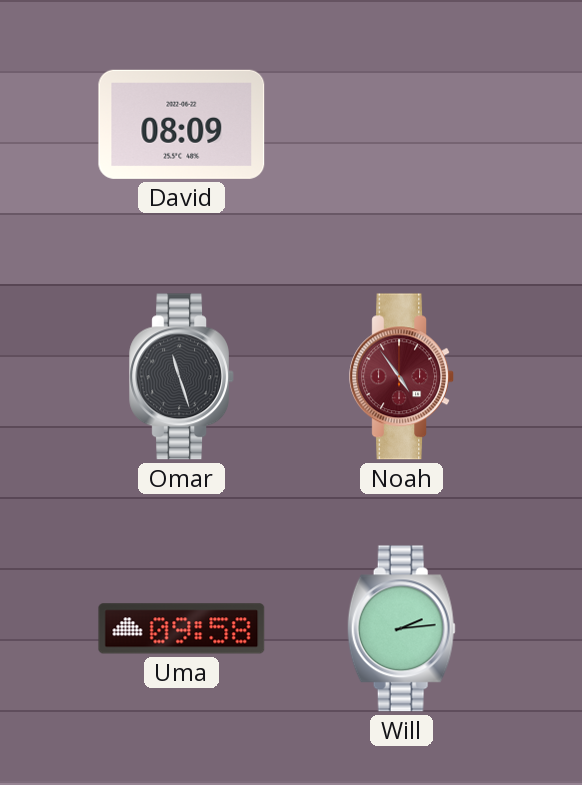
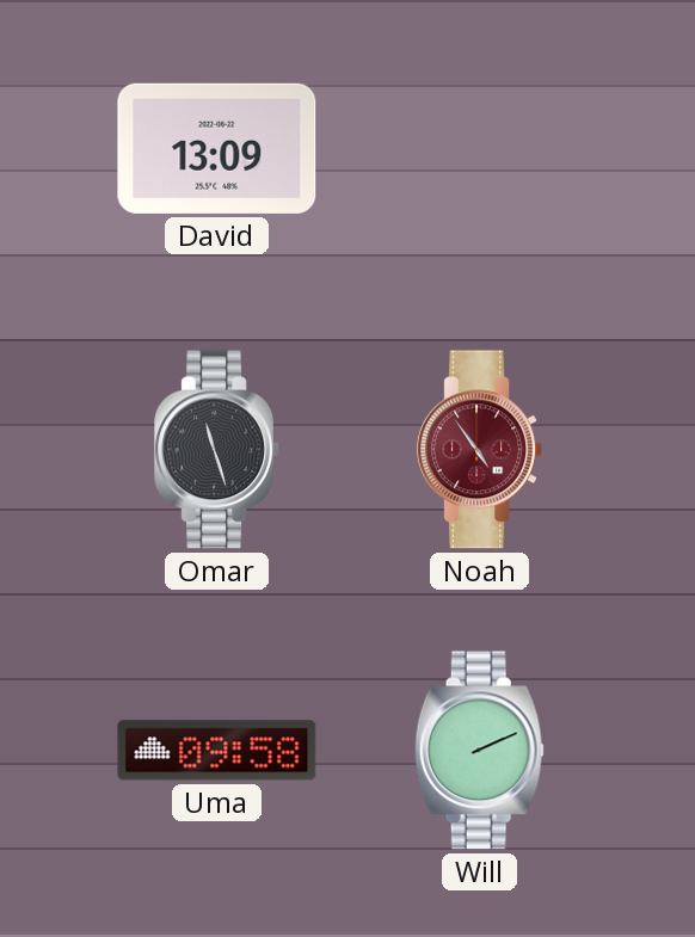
David: 08:09 -> 13:09 (217, 148)
Will: 2:14 -> 2:11 (479, 751)
